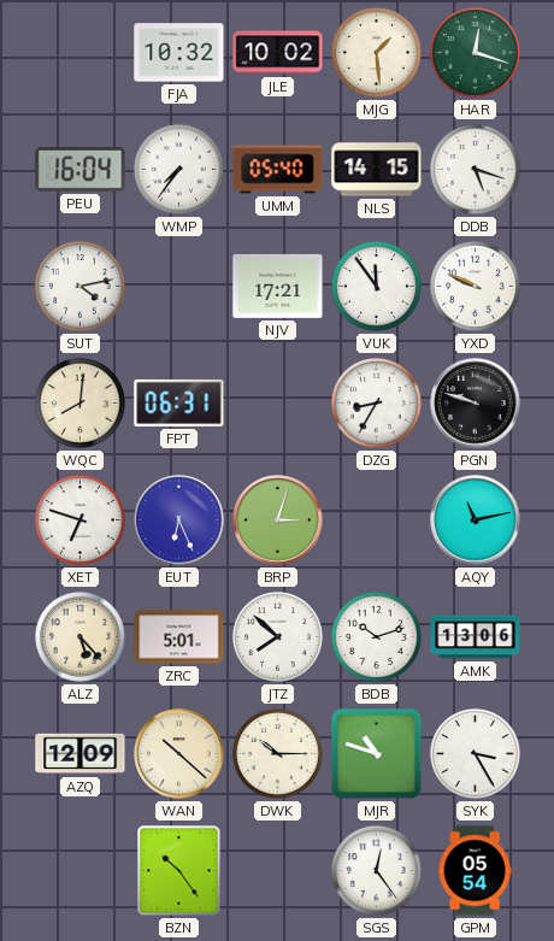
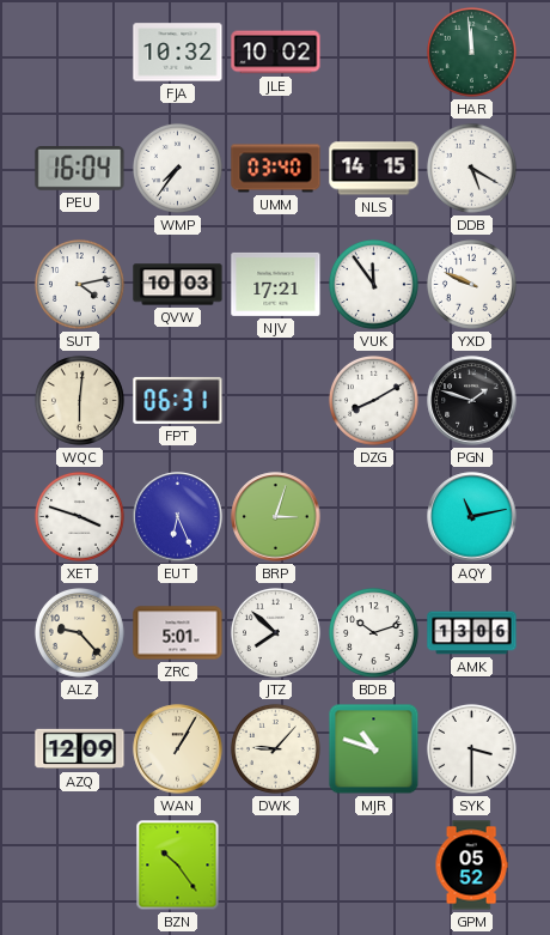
MJG: 1:29 -> none (376, 52)
HAR: 12:18 -> 11:59 (471, 51)
UMM: 05:40 -> 03:40 (276, 169)
DDB: 5:18 -> 5:20 (471, 168)
QVW: none -> 10:03 (178, 285)
WQC: 8:01 -> 6:01 (79, 400)
DZG: 8:35 -> 8:10 (373, 400)
PGN: 9:48 -> 1:48 (472, 401)
XET: 6:48 -> 3:48 (79, 516)
ALZ: 5:23 -> 9:23 (79, 632)
WAN: 10:22 -> 1:05 (178, 749)
DWK: 10:15 -> 9:07 (275, 748)
SYK: 3:25 -> 3:30 (471, 748)
SGS: 12:24 -> none (376, 870)
GPM: 05:54 -> 05:52 (471, 866)
